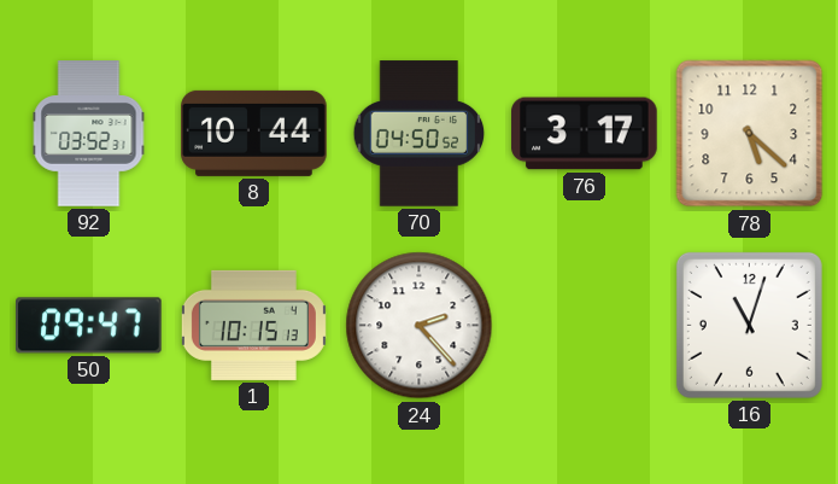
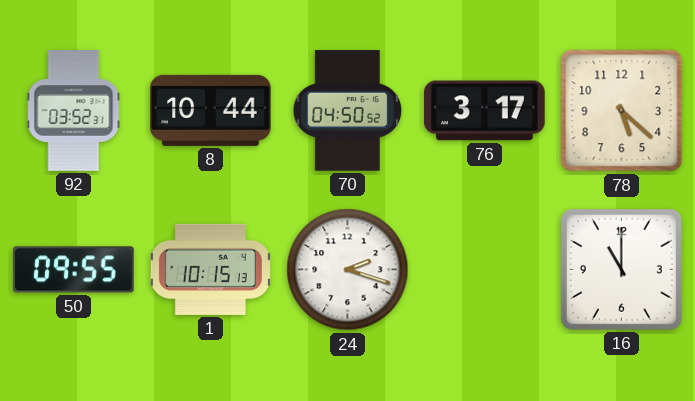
50: 09:47 -> 09:55 (74, 270)
24: 2:23 -> 2:18 (348, 270)
16: 11:03 -> 11:00 (621, 269)
